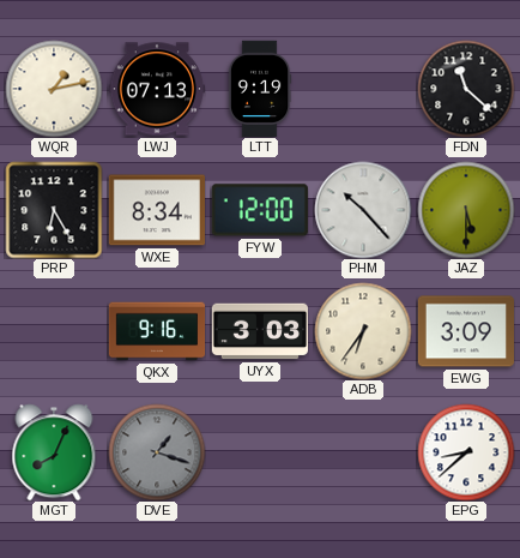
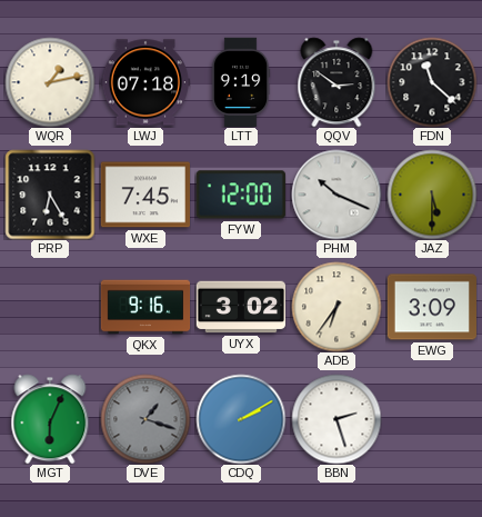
LWJ: 07:13 -> 07:18 (144, 82)
QQV: none -> 2:51 (337, 82)
WXE: 8:34 -> 7:45 (144, 195)
PHM: 10:23 -> 10:19 (337, 195)
UYX: 3:03 -> 3:02 (240, 307)
MGT: 8:04 -> 6:04 (50, 419)
CDQ: none -> 2:10 (241, 419)
BBN: none -> 2:27 (337, 419)
EPG: 8:38 -> none (466, 452)
